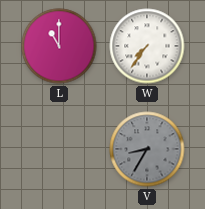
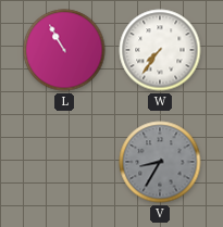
L: 11:00 -> 10:55 (64, 50)
